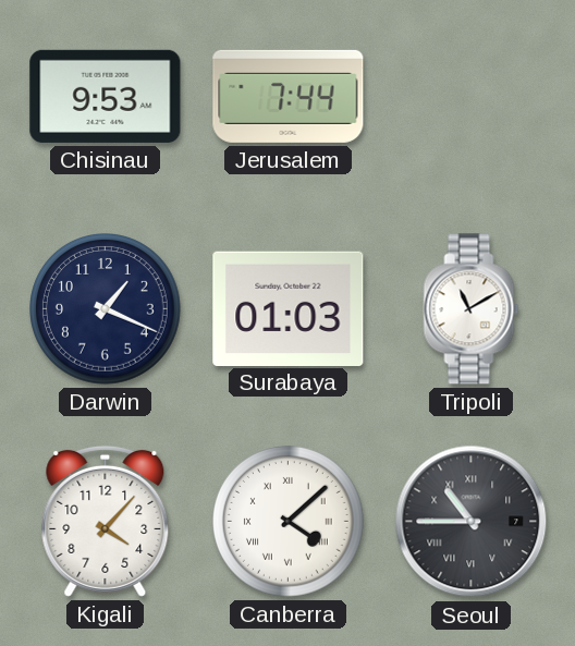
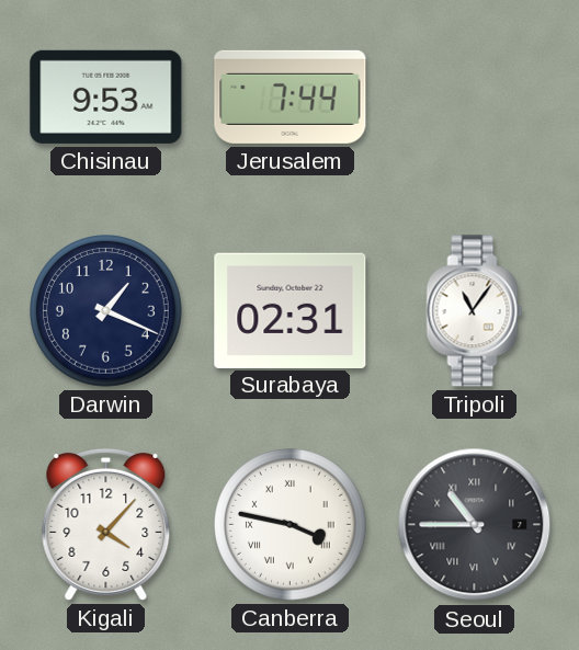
Surabaya: 01:03 -> 02:31 (291, 310)
Tripoli: 11:10 -> 11:06 (475, 311)
Canberra: 4:08 -> 3:47 (291, 525)
